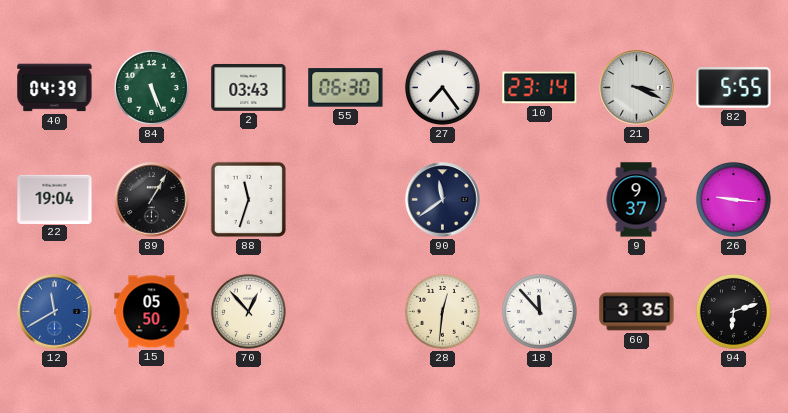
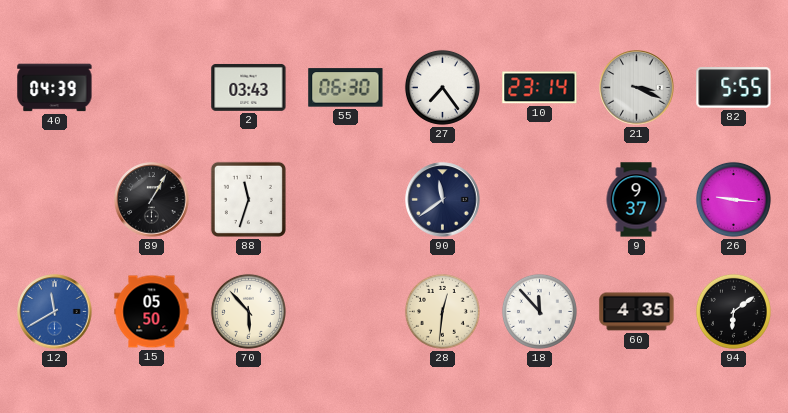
84: 5:26 -> none (151, 87)
22: 19:04 -> none (55, 199)
70: 12:53 -> 5:53 (248, 311)
60: 3:35 -> 4:35 (637, 312)
94: 6:12 -> 6:09 (733, 311)
